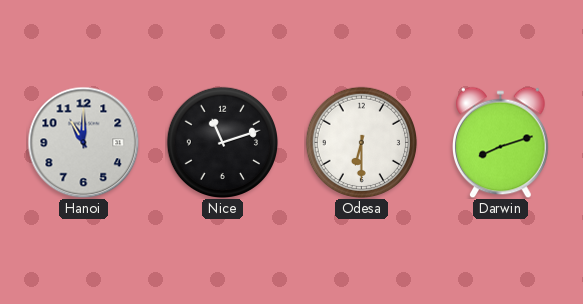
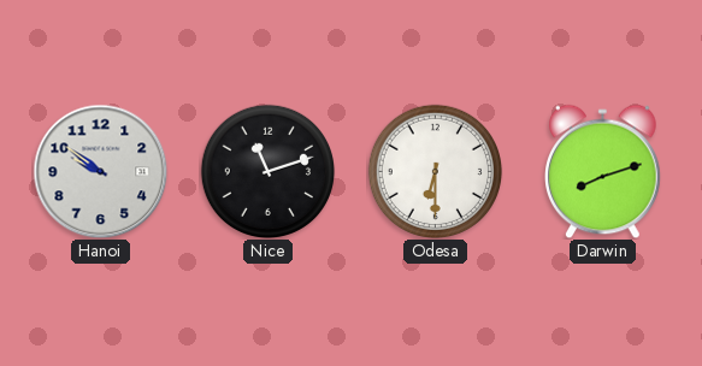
Hanoi: 11:00 -> 9:51 (100, 171)
